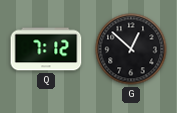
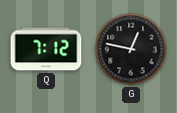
G: 12:52 -> 12:47 (131, 49)
